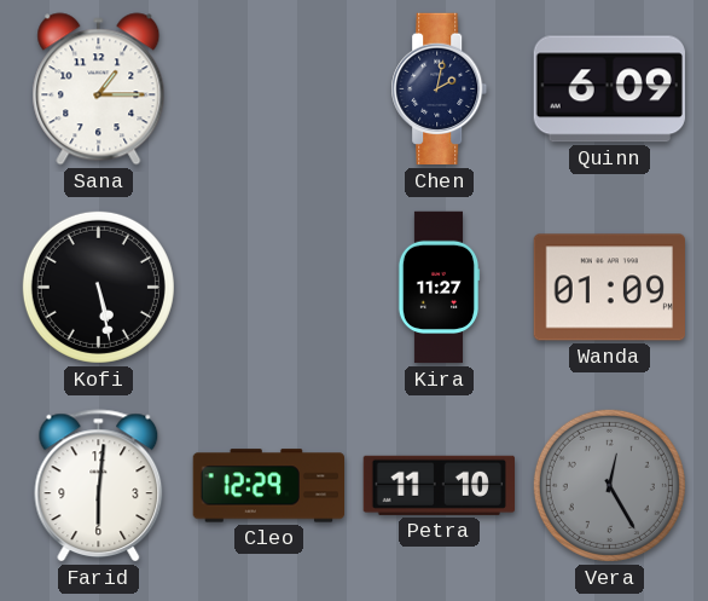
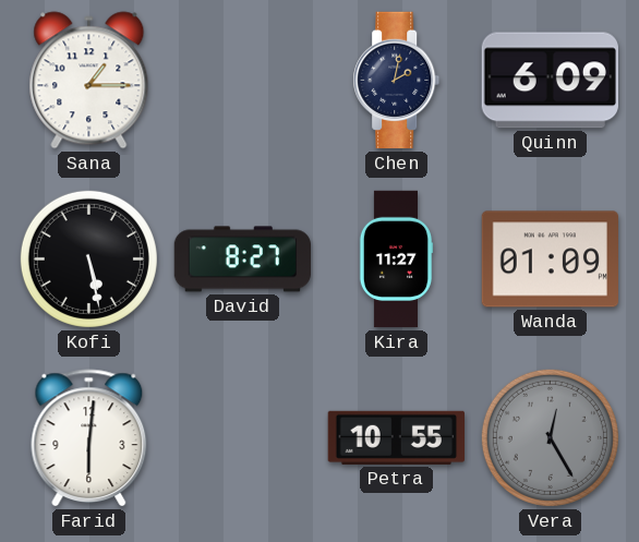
David: none -> 8:27 (243, 260)
Cleo: 12:29 -> none (268, 486)
Petra: 11:10 -> 10:55 (396, 437)
